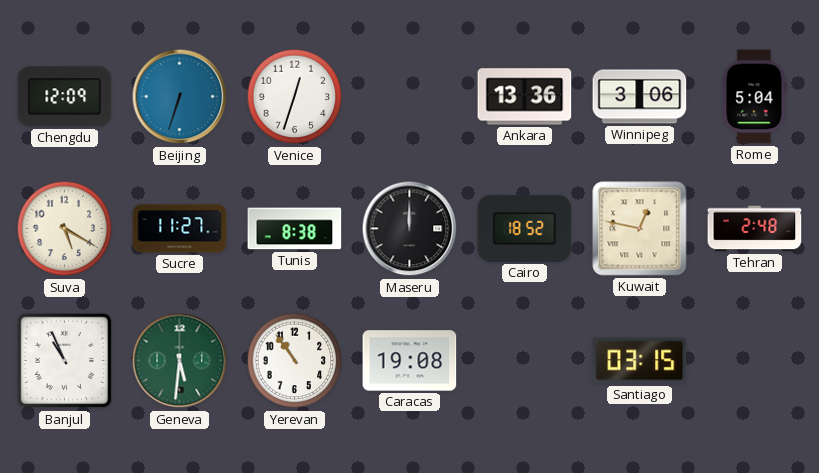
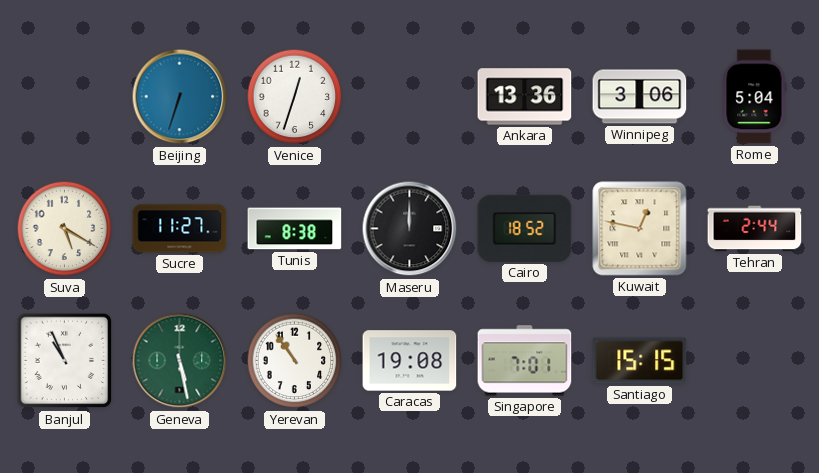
Chengdu: 12:09 -> none (65, 97)
Tehran: 2:48 -> 2:44 (755, 229)
Geneva: 5:31 -> 5:28 (180, 361)
Singapore: none -> 7:01 (525, 361)
Santiago: 03:15 -> 15:15 (640, 361)
